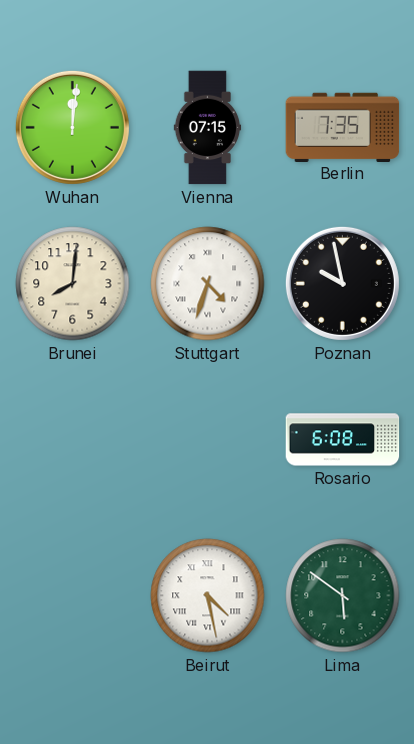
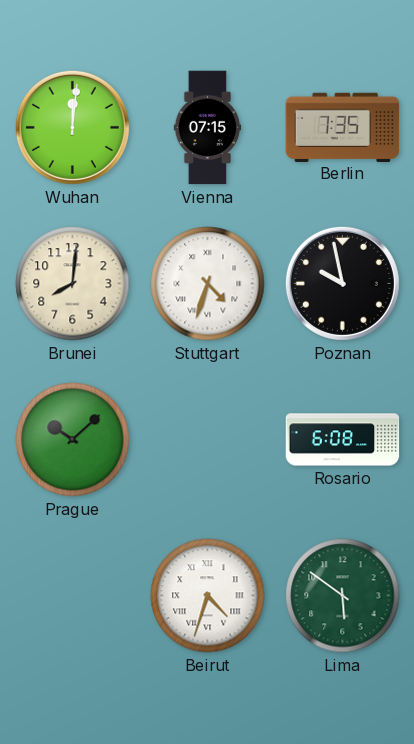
Prague: none -> 10:08 (73, 440)
Beirut: 4:28 -> 4:33 (208, 596)
